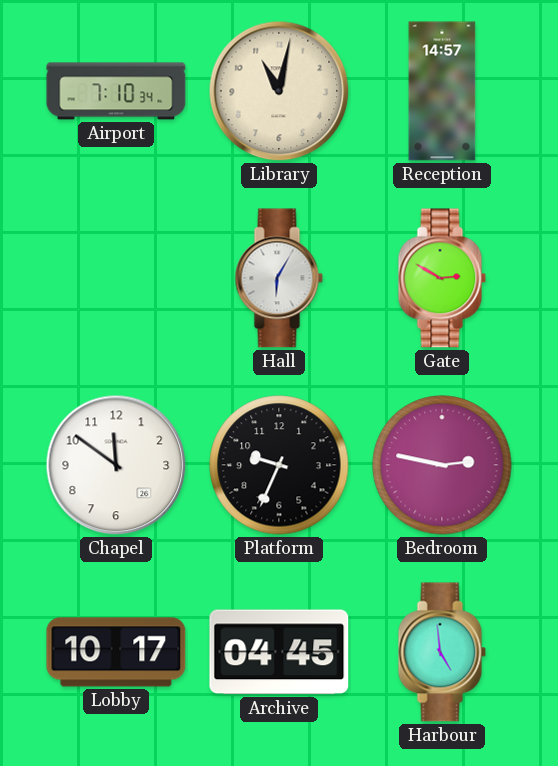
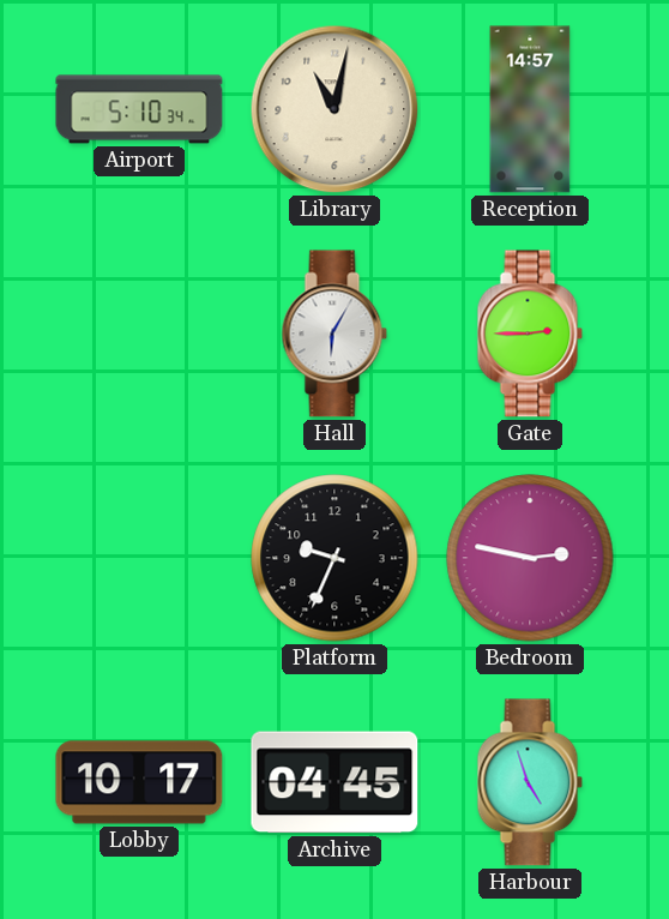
Airport: 7:10 -> 5:10 (139, 109)
Gate: 2:50 -> 2:45 (530, 334)
Chapel: 11:51 -> none (116, 465)
Harbour: 4:59 -> 4:57 (530, 782)
